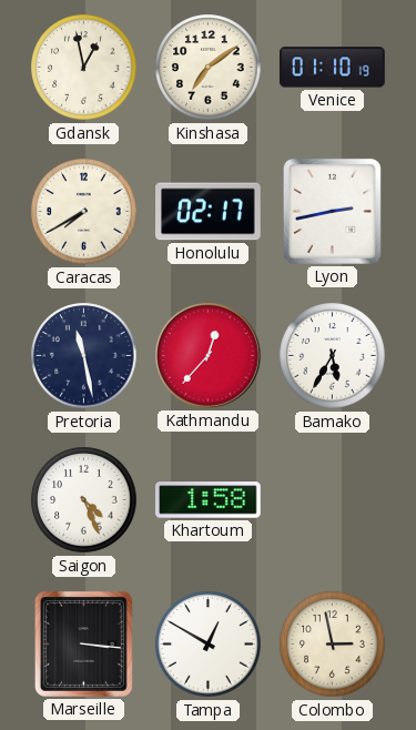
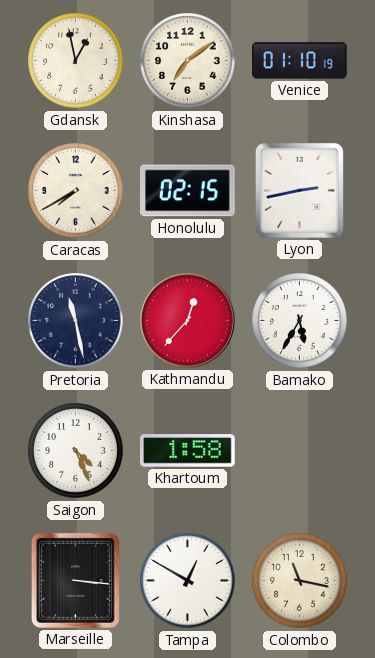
Honolulu: 02:17 -> 02:15 (188, 191)
Colombo: 2:58 -> 11:17 (300, 581)
